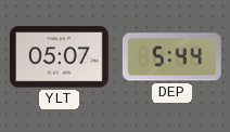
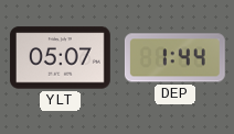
DEP: 5:44 -> 1:44 (174, 58)
